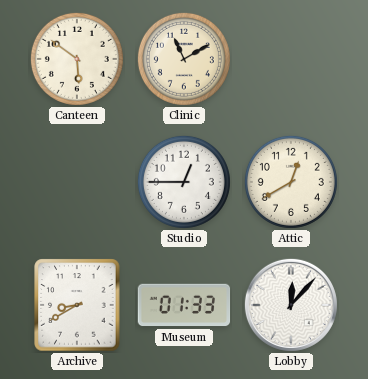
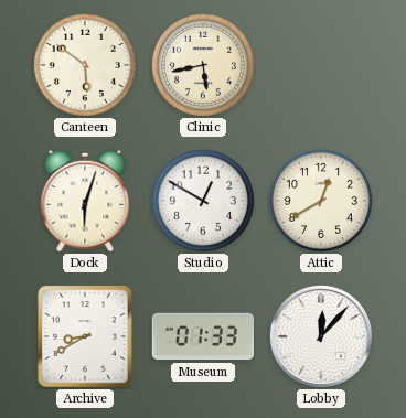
Clinic: 11:10 -> 5:43 (203, 65)
Dock: none -> 6:03 (85, 201)
Studio: 12:45 -> 12:50 (203, 201)
